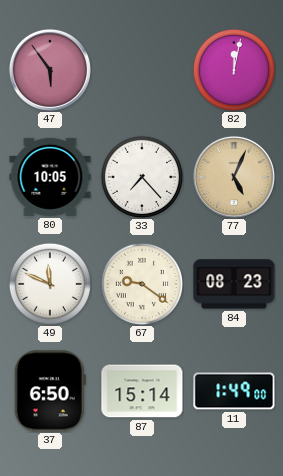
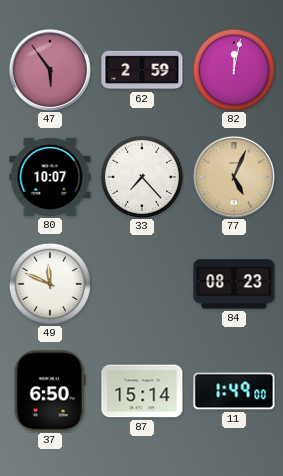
62: none -> 2:59 (142, 70)
80: 10:05 -> 10:07 (50, 177)
67: 9:21 -> none (141, 283)
